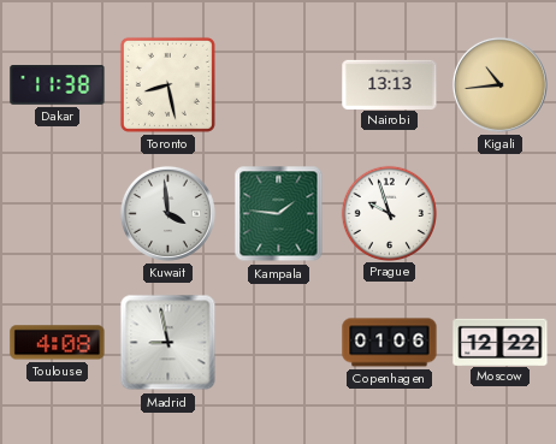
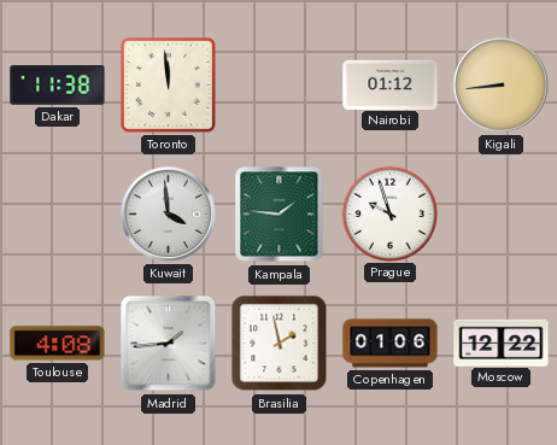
Toronto: 8:28 -> 11:59 (168, 84)
Nairobi: 13:13 -> 01:12 (391, 84)
Kigali: 10:44 -> 8:44 (500, 84)
Madrid: 8:58 -> 1:44 (169, 344)
Brasilia: none -> 1:58 (280, 344)
